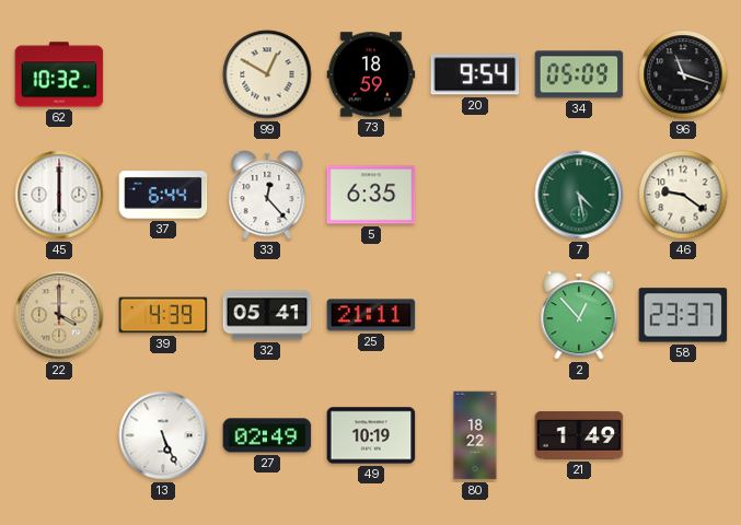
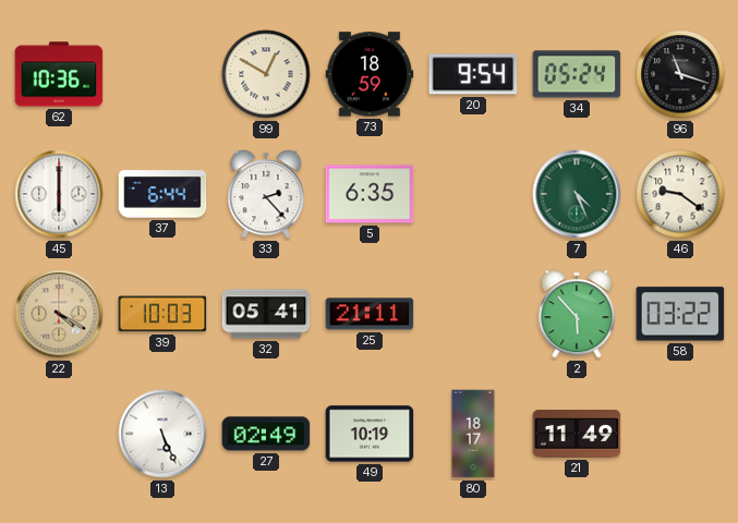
62: 10:32 -> 10:36 (59, 74)
34: 05:09 -> 05:24 (577, 74)
33: 12:23 -> 2:23 (266, 194)
7: 4:28 -> 4:26 (577, 194)
22: 4:00 -> 4:20 (59, 314)
39: 4:39 -> 10:03 (162, 314)
2: 12:53 -> 5:53 (577, 314)
58: 23:37 -> 03:22 (680, 314)
80: 18:22 -> 18:17 (473, 434)
21: 1:49 -> 11:49 (577, 434)
